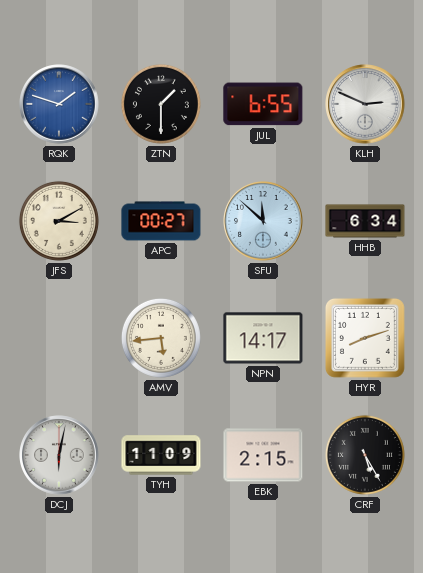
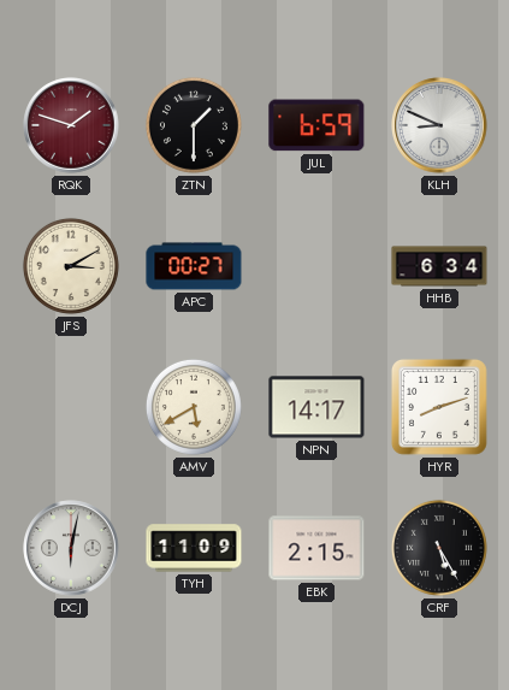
RQK dial: blue -> burgundy (71, 125)
JUL: 6:55 -> 6:59 (316, 125)
KLH: 2:49 -> 8:49 (439, 125)
SFU: 11:52 -> none (263, 221)
AMV: 5:44 -> 5:40 (194, 407)
